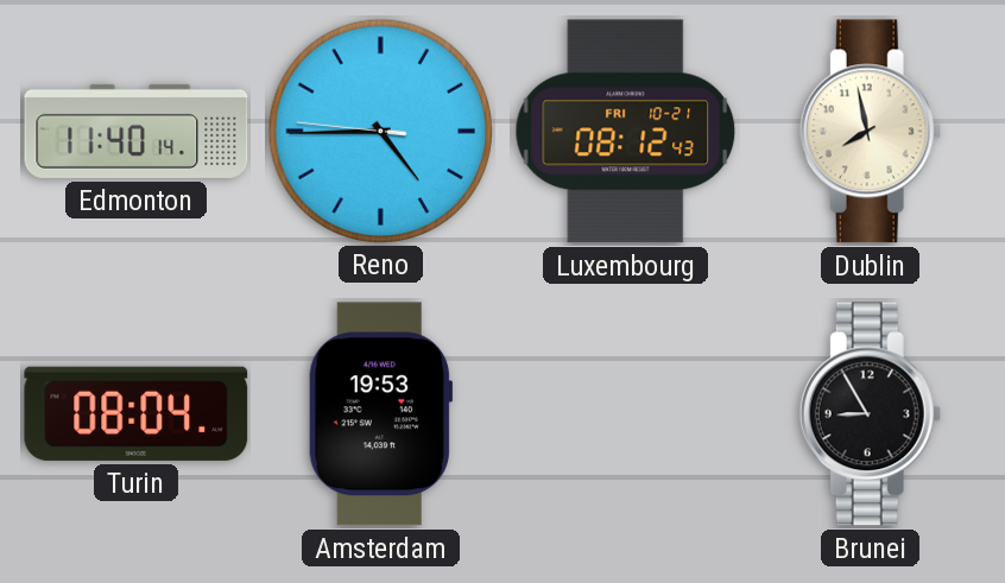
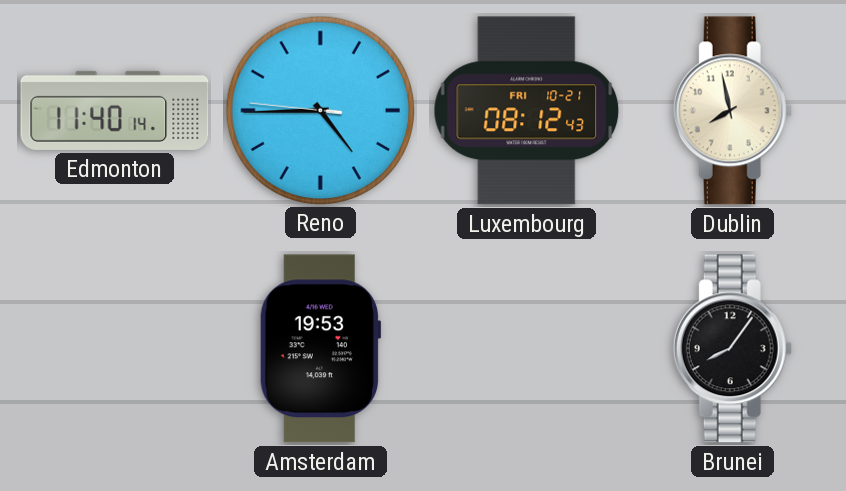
Turin: 08:04 -> none (137, 413)
Brunei: 8:55 -> 8:06 (732, 349)
